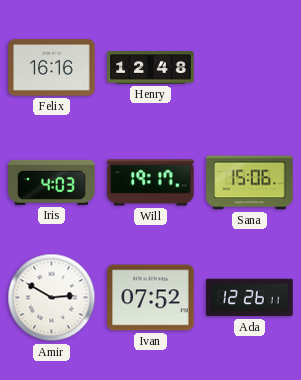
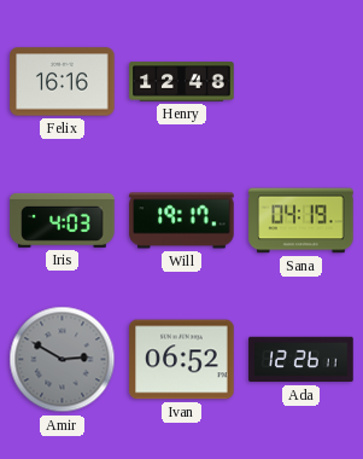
Sana: 15:06 -> 04:19 (301, 221)
Amir dial: white -> grey (63, 360)
Ivan: 07:52 -> 06:52 (182, 360)
